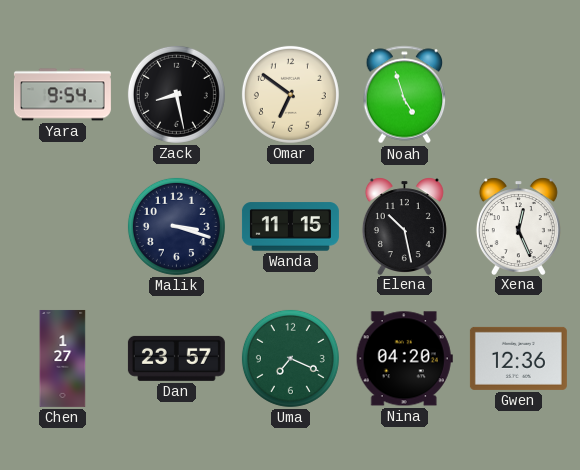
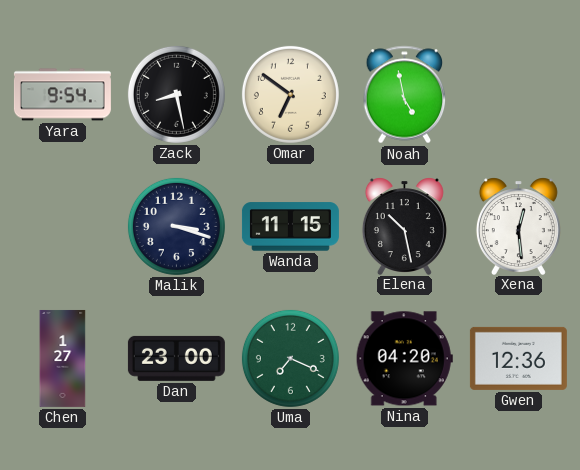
Noah: 4:57 -> 4:58 (405, 95)
Xena: 12:26 -> 12:29 (518, 226)
Dan: 23:57 -> 23:00 (176, 358)
